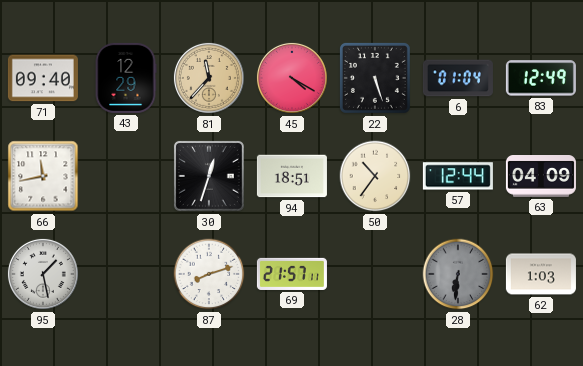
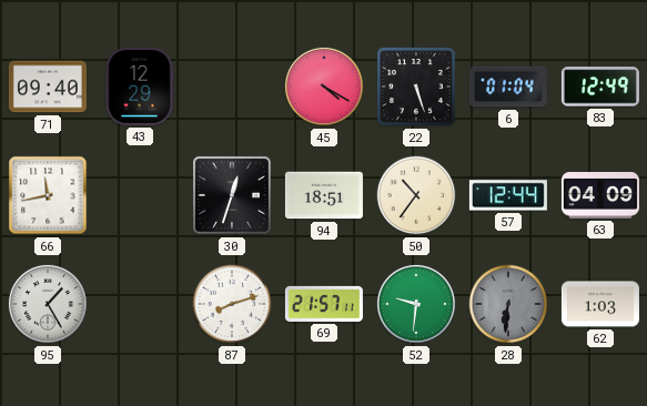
81: 11:37 -> none (209, 78)
95: 1:28 -> 1:25 (48, 304)
52: none -> 9:31 (416, 304)
